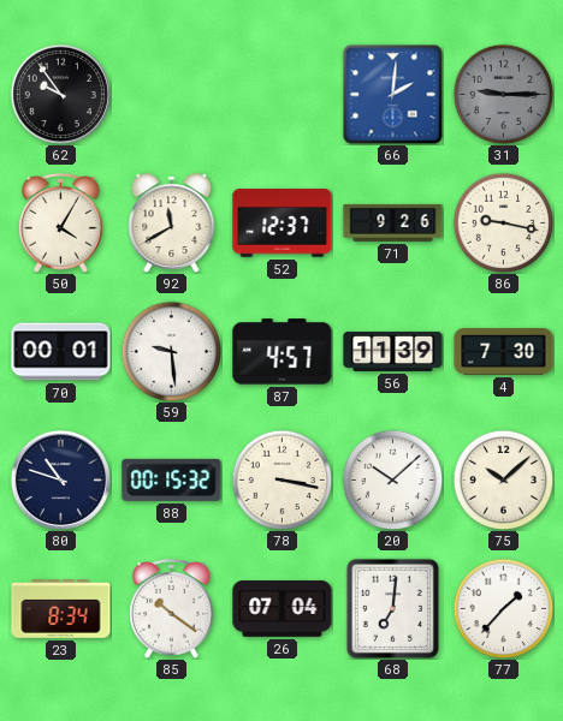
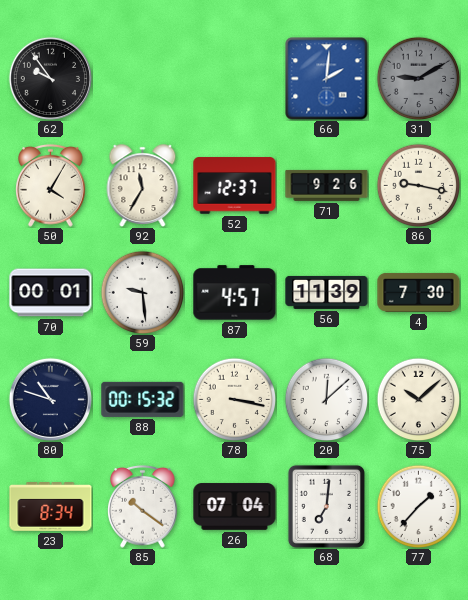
31: 9:15 -> 9:10 (418, 78)
92: 11:40 -> 11:35 (143, 186)
20: 10:08 -> 12:08 (326, 399)
